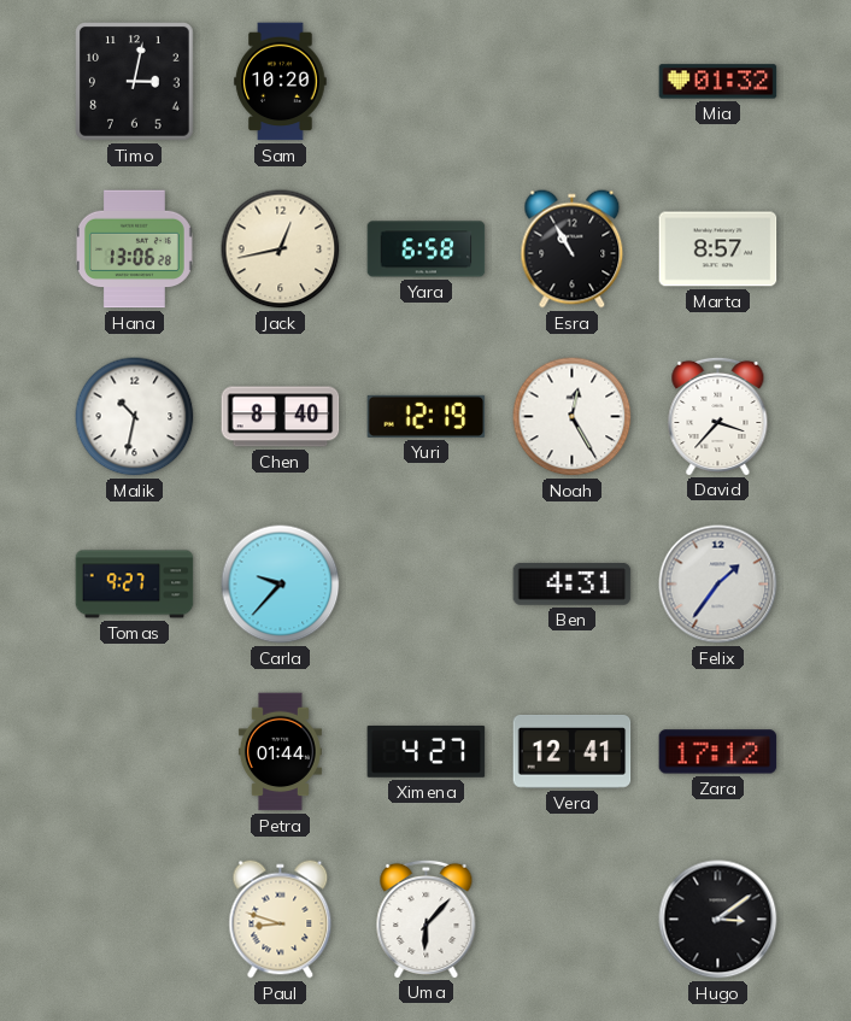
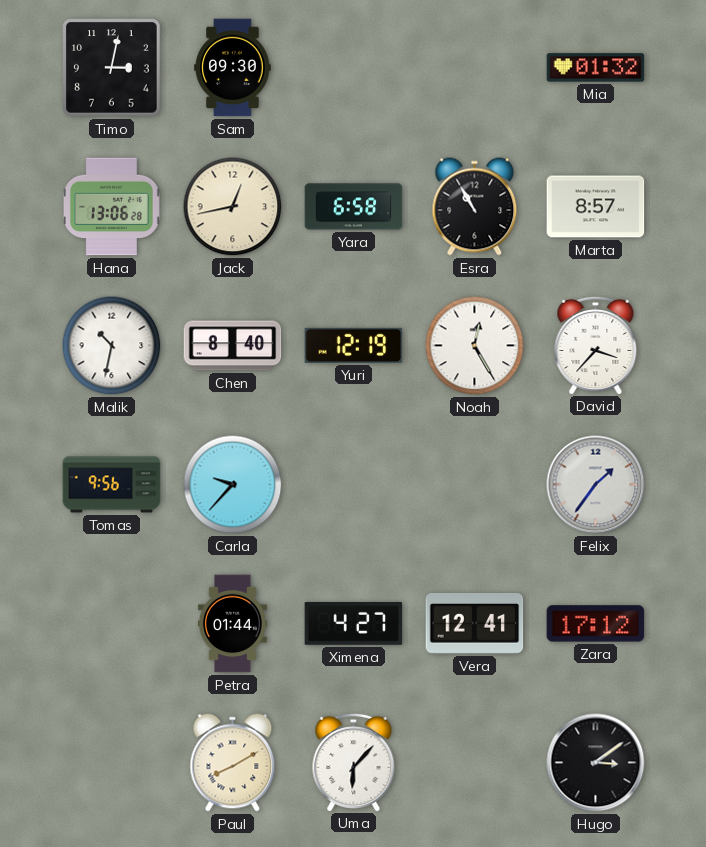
Sam: 10:20 -> 09:30 (233, 68)
Tomas: 9:27 -> 9:56 (112, 485)
Ben: 4:31 -> none (573, 583)
Paul: 8:48 -> 8:10 (233, 763)
